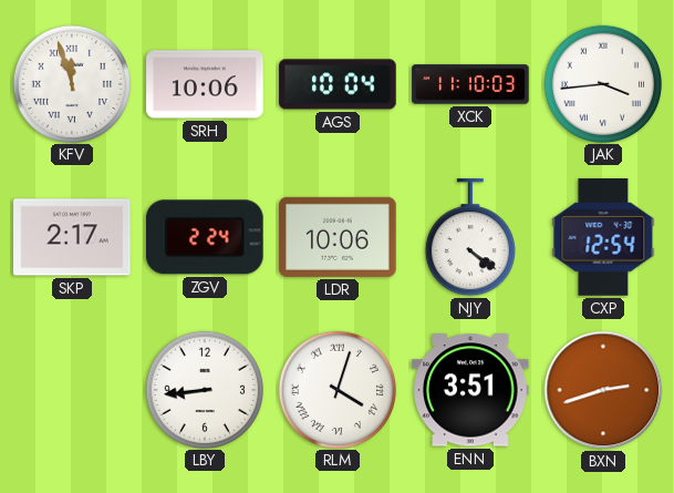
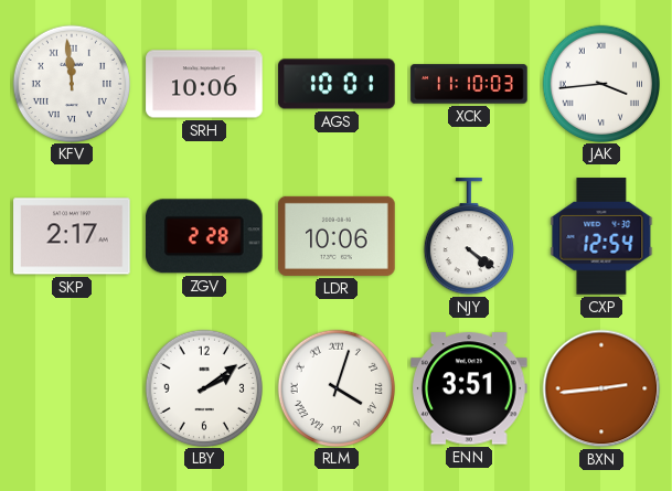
KFV: 11:57 -> 11:59 (71, 83)
AGS: 10:04 -> 10:01 (337, 84)
ZGV: 2:24 -> 2:28 (204, 236)
LBY: 8:44 -> 2:09 (203, 387)
BXN: 2:42 -> 2:44 (601, 388)
